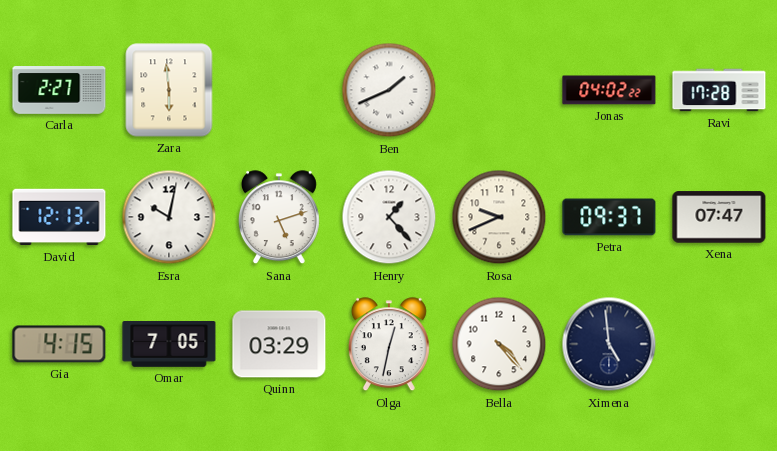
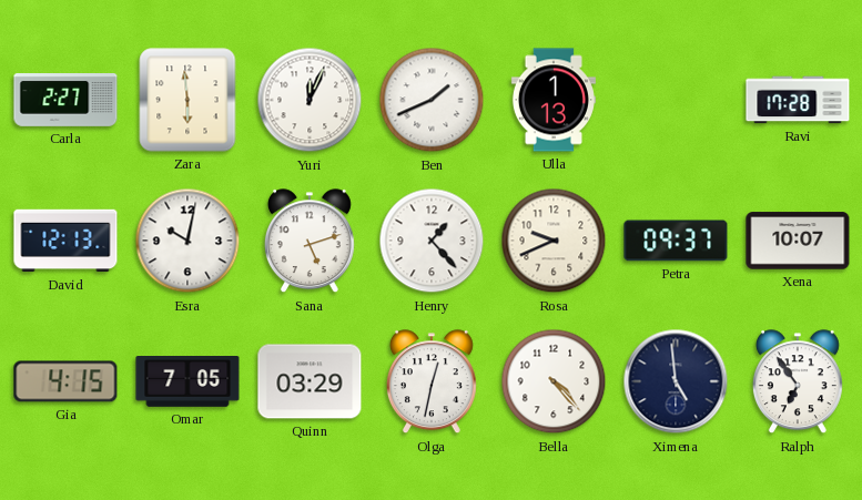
Yuri: none -> 12:04 (310, 100)
Ulla: none -> 1:13 (554, 100)
Jonas: 04:02 -> none (609, 90)
Xena: 07:47 -> 10:07 (798, 241)
Ralph: none -> 6:54 (798, 382)
